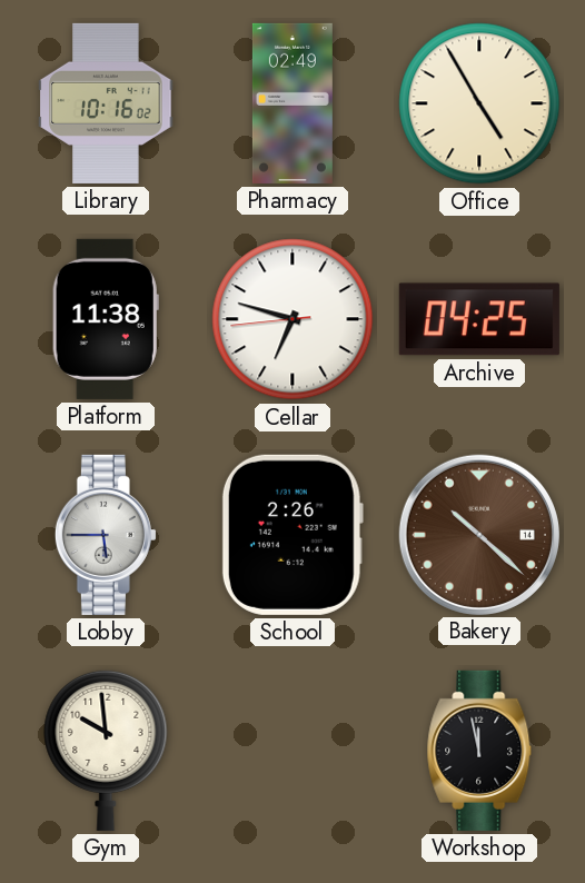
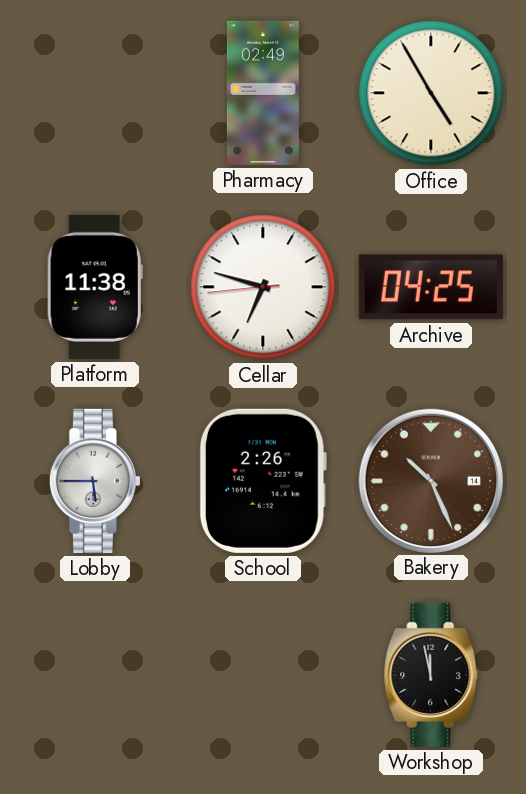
Library: 10:16 -> none (106, 103)
Bakery: 10:22 -> 10:26 (430, 480)
Gym: 9:59 -> none (106, 750)
